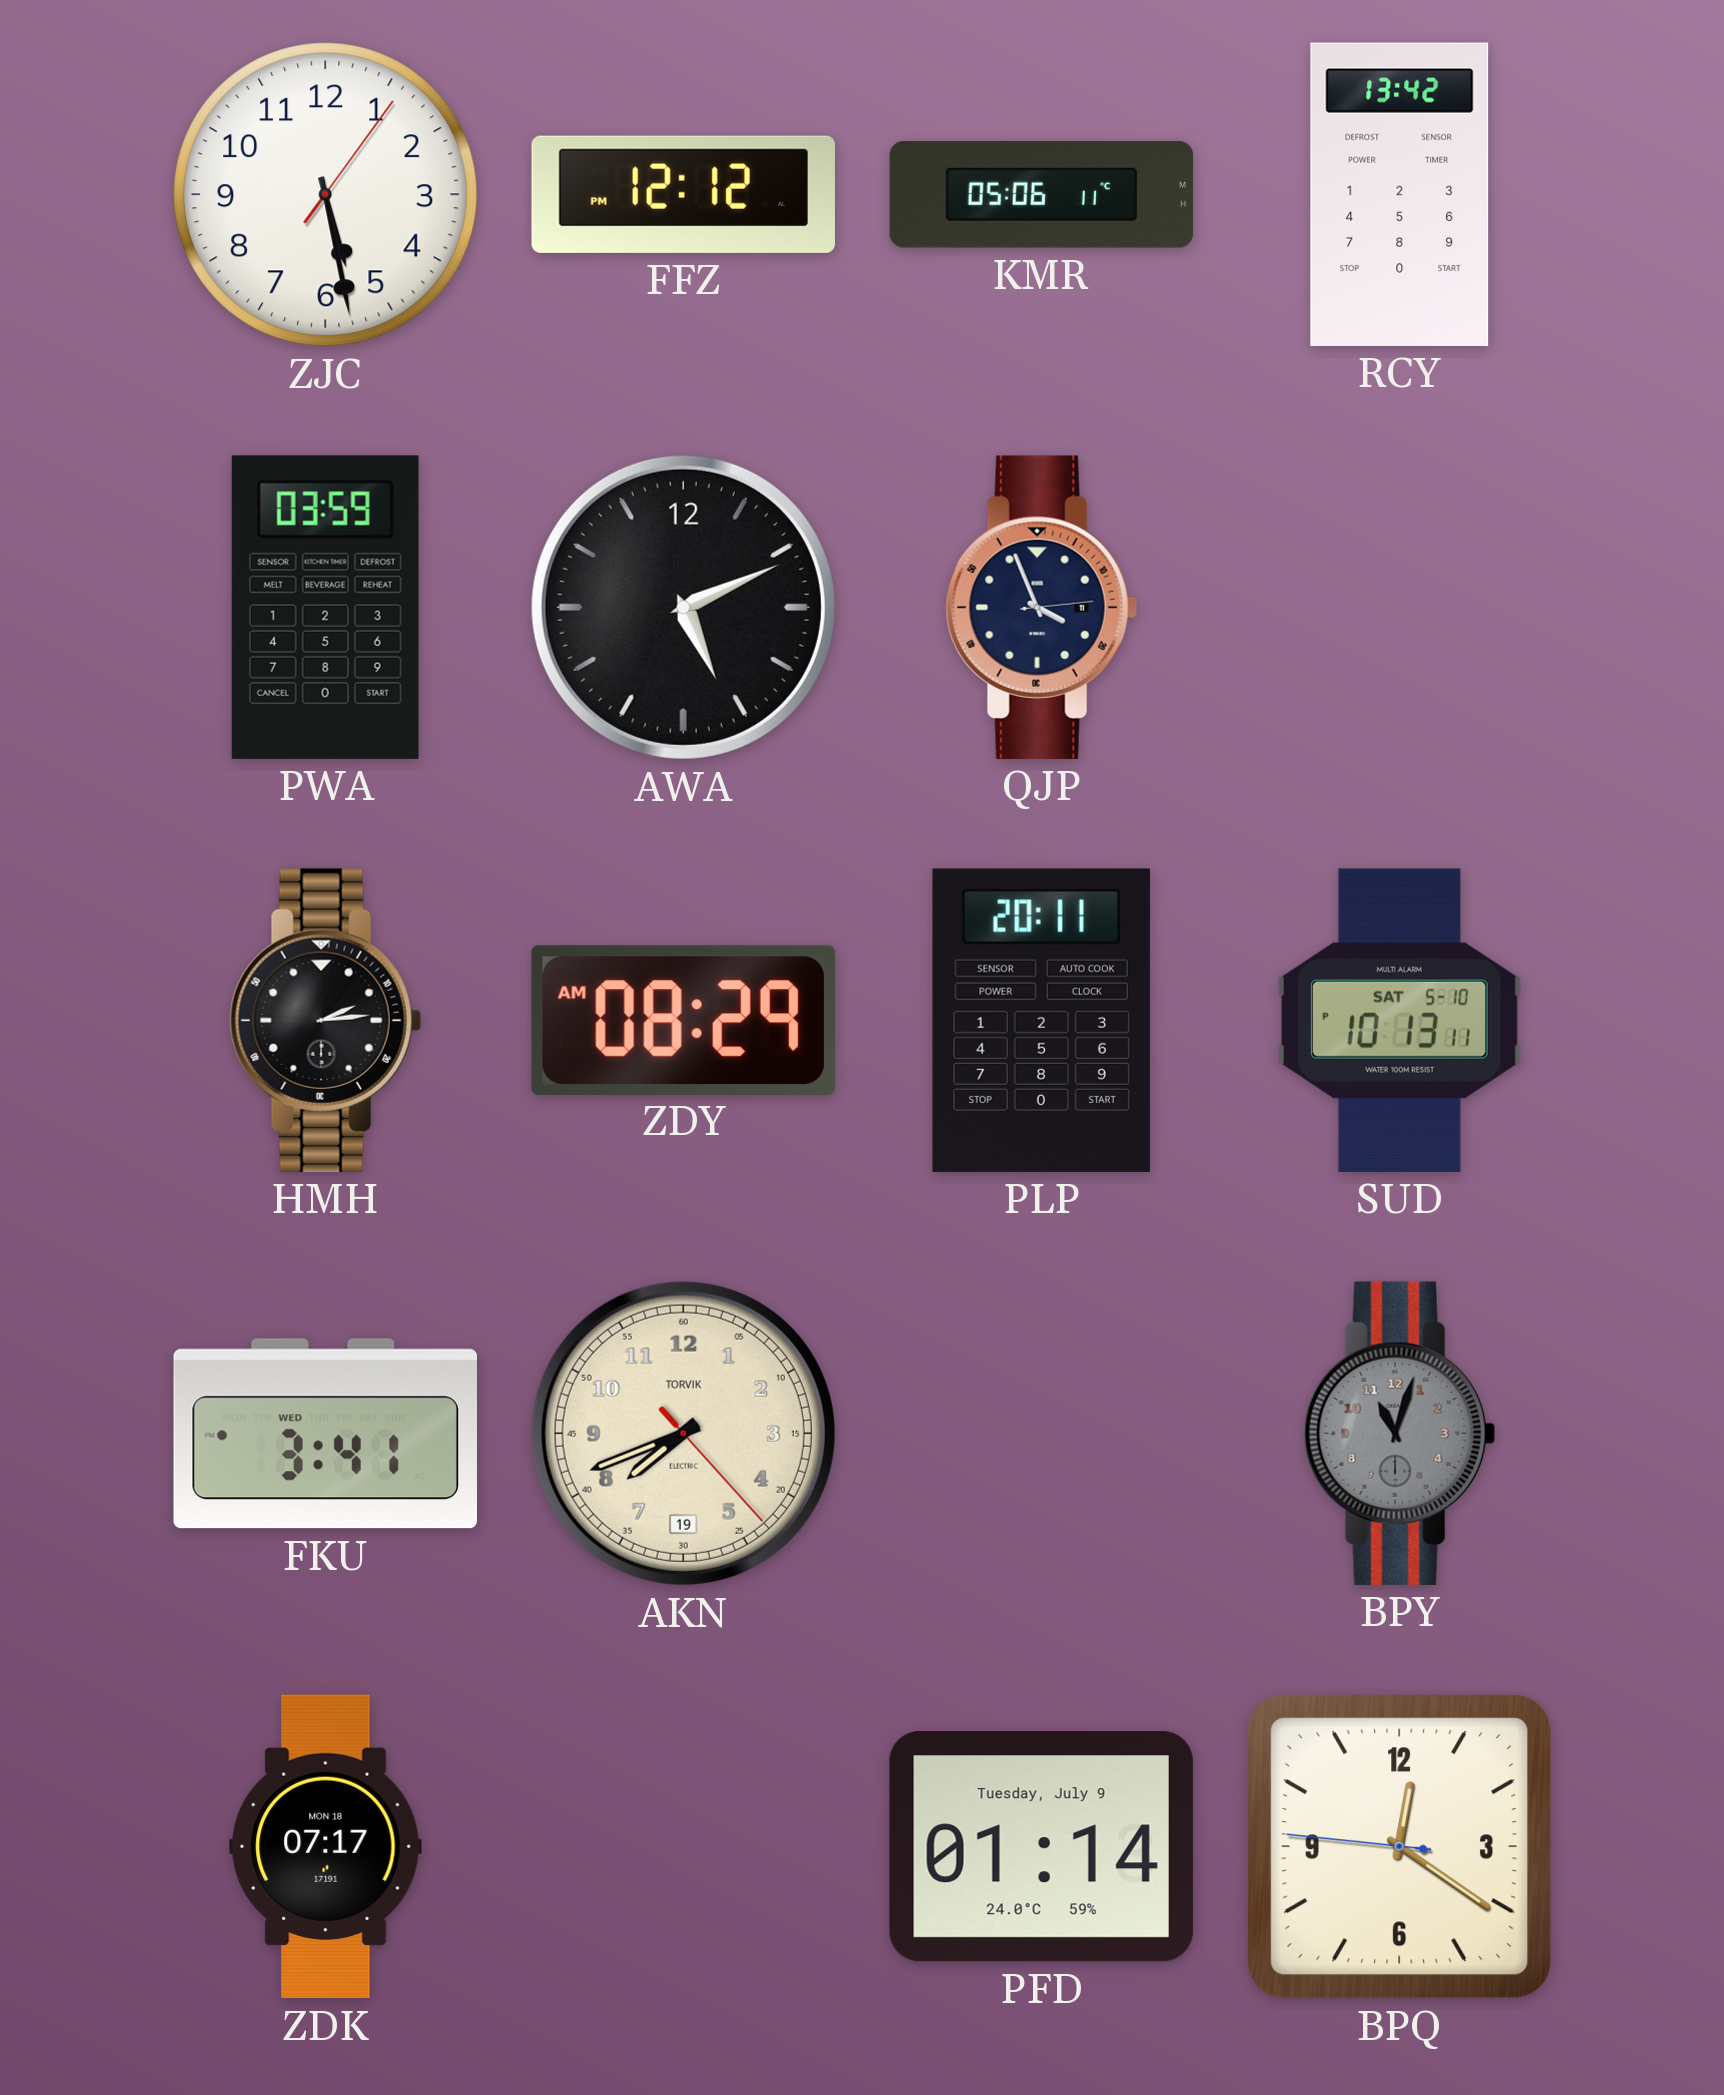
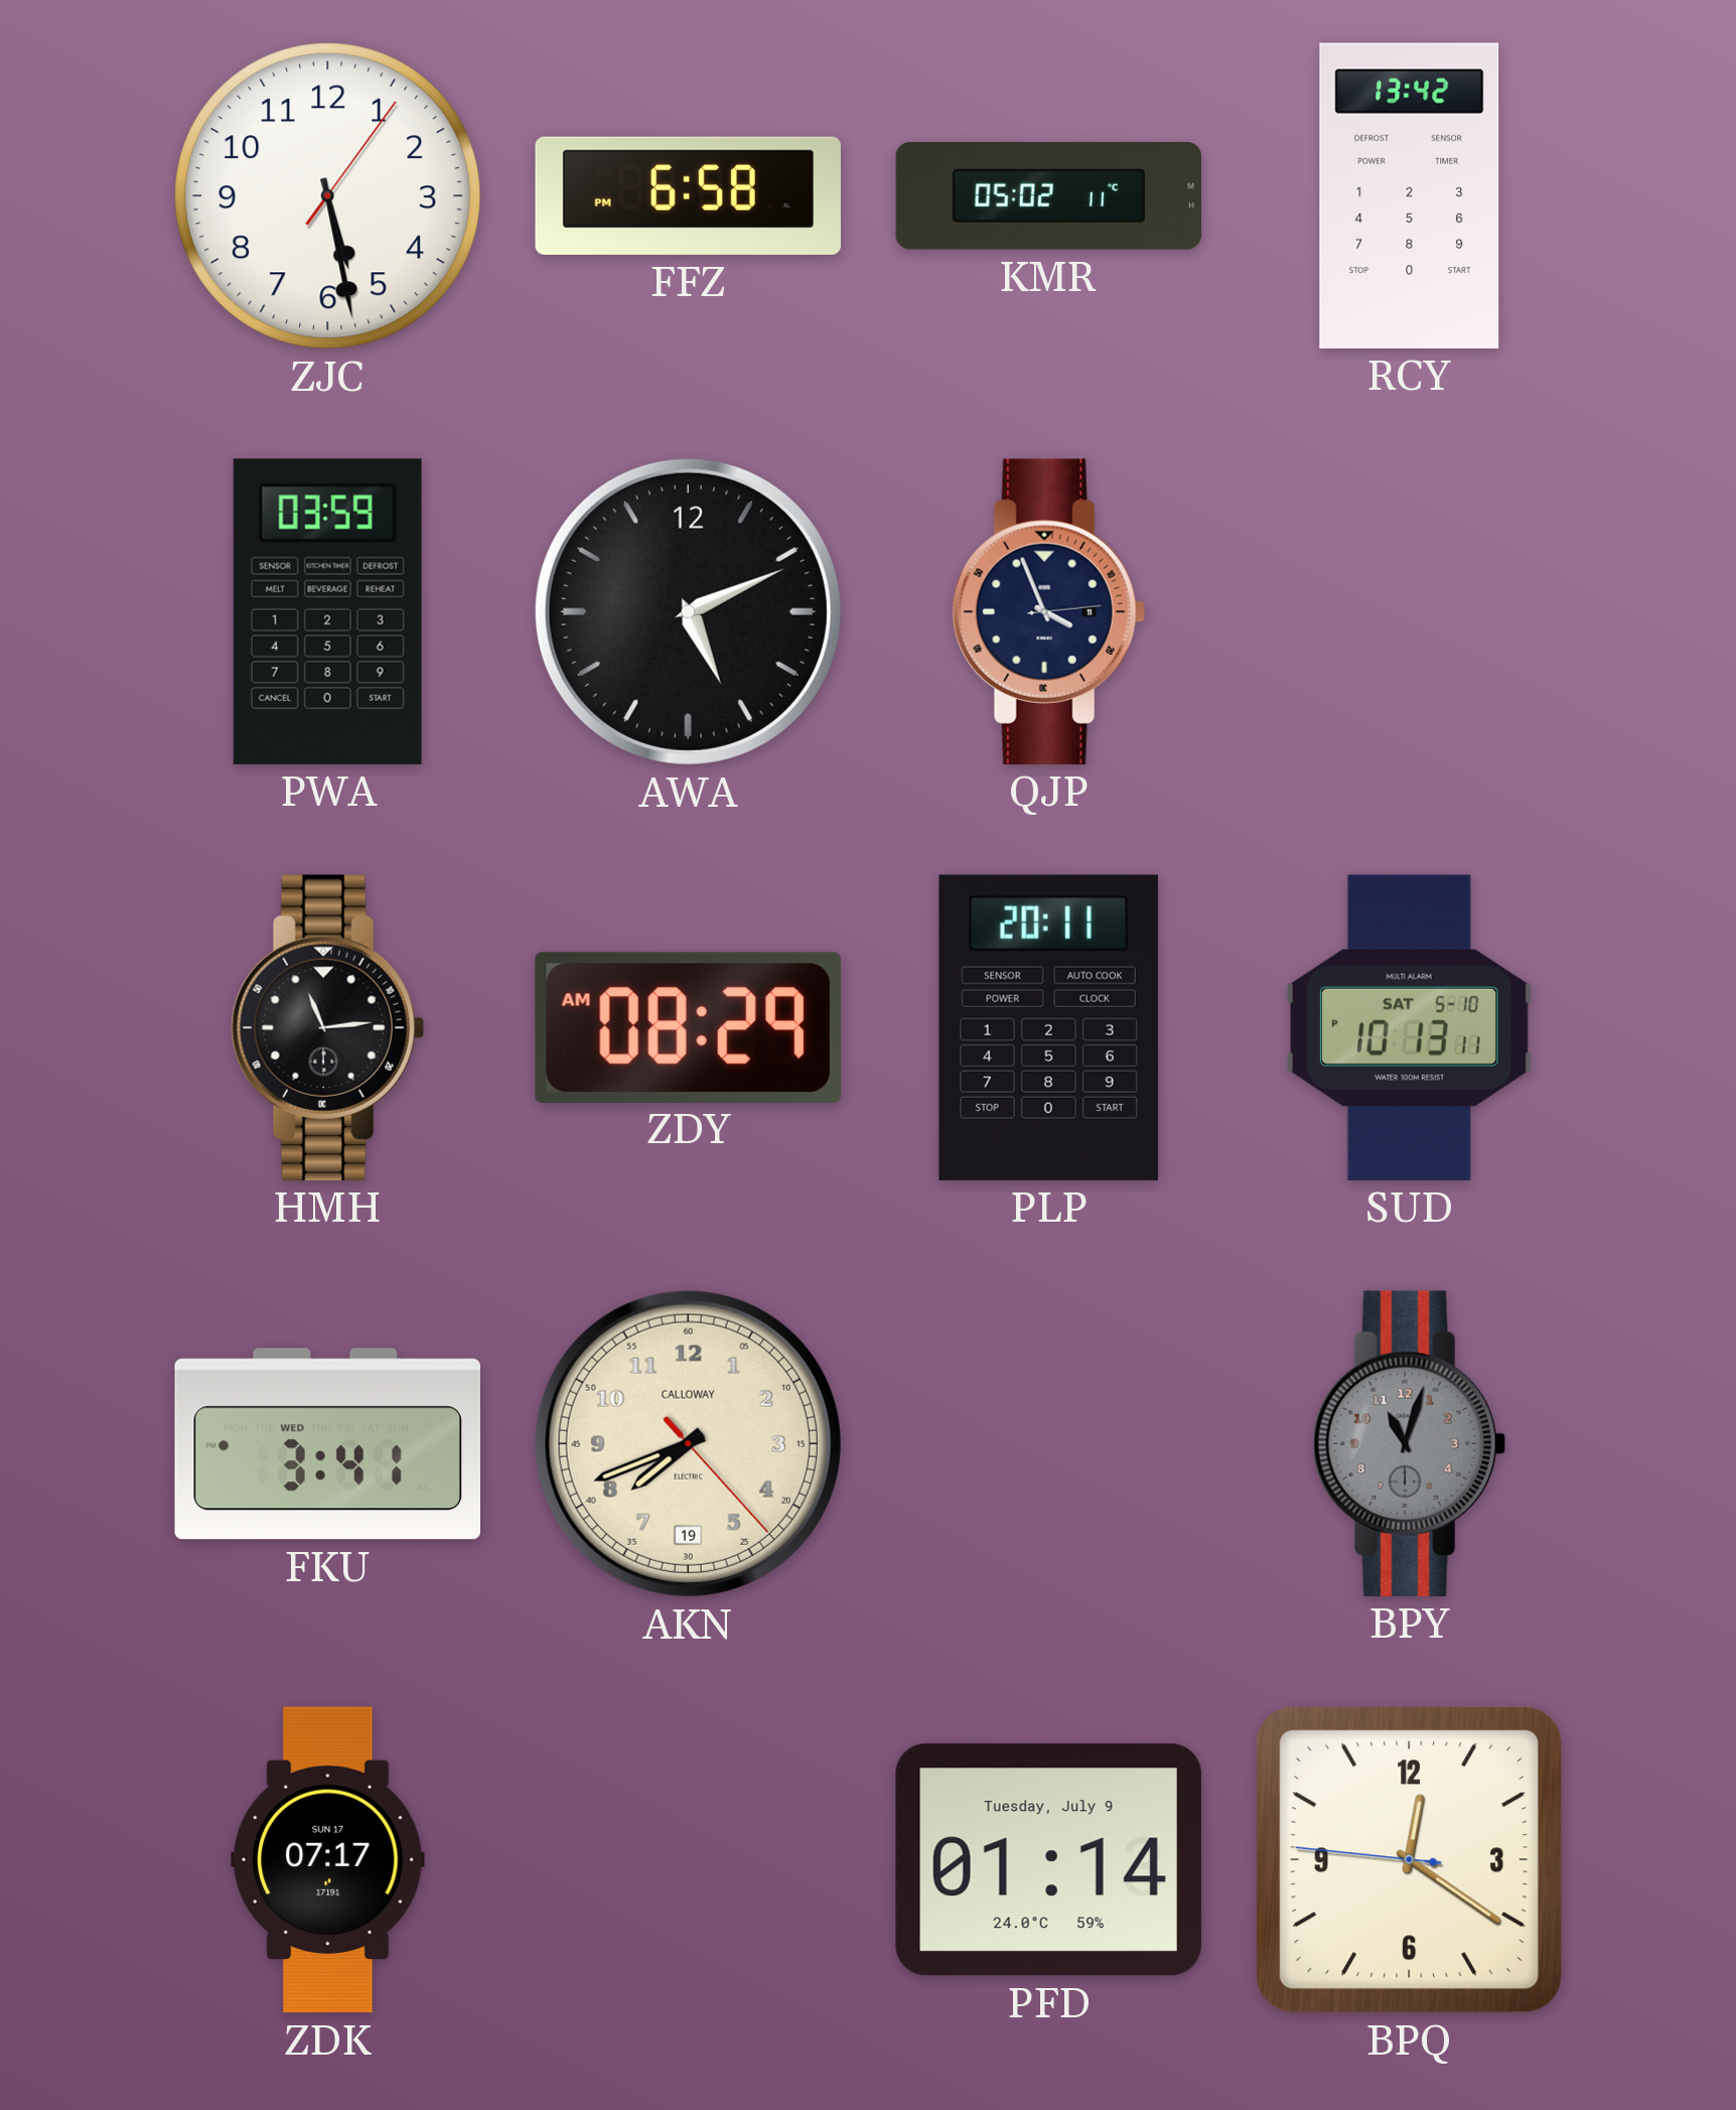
FFZ: 12:12 -> 6:58 (688, 195)
KMR: 05:06 -> 05:02 (1049, 196)
HMH: 2:14 -> 11:14 (327, 1027)
AKN brand: TORVIK -> CALLOWAY (688, 1443)
ZDK date: MON 18 -> SUN 17 (328, 1860)
